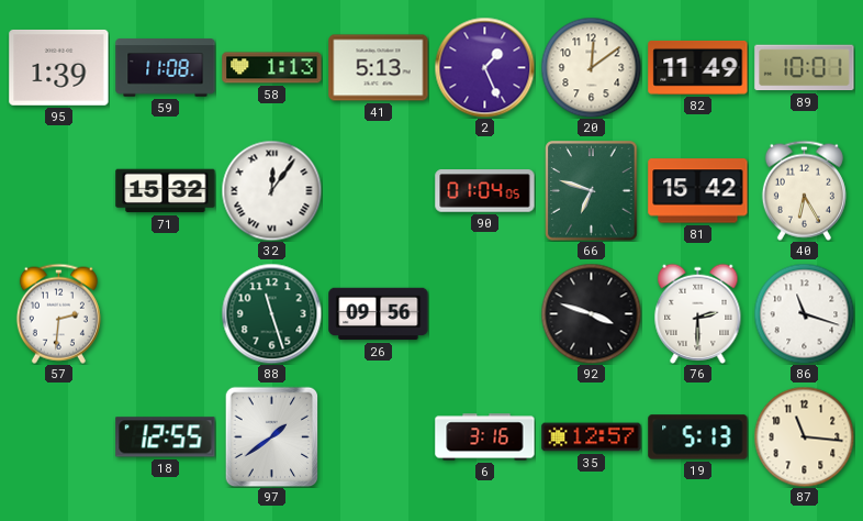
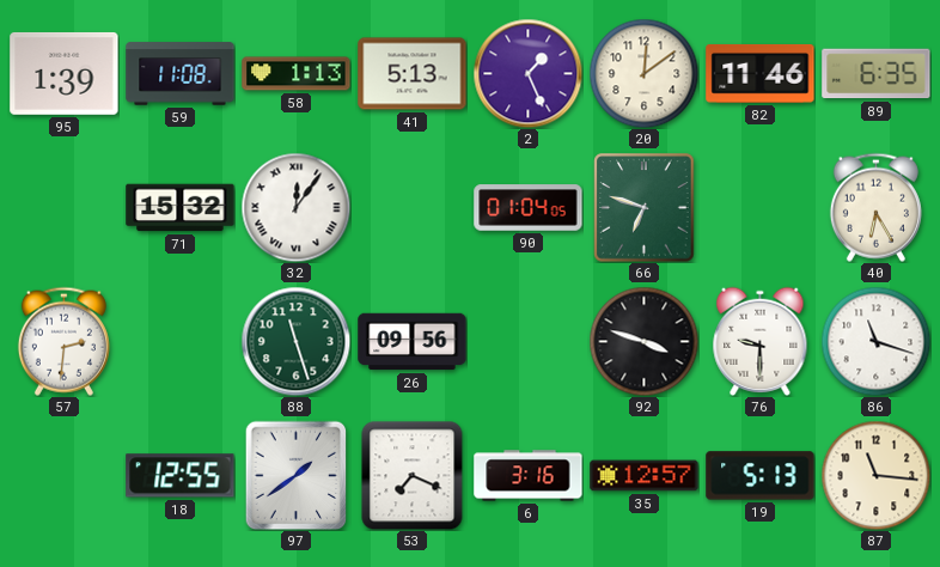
82: 11:49 -> 11:46 (761, 73)
89: 10:01 -> 6:35 (877, 74)
81: 15:42 -> none (698, 191)
76: 2:30 -> 9:30 (761, 341)
53: none -> 7:19 (413, 475)
